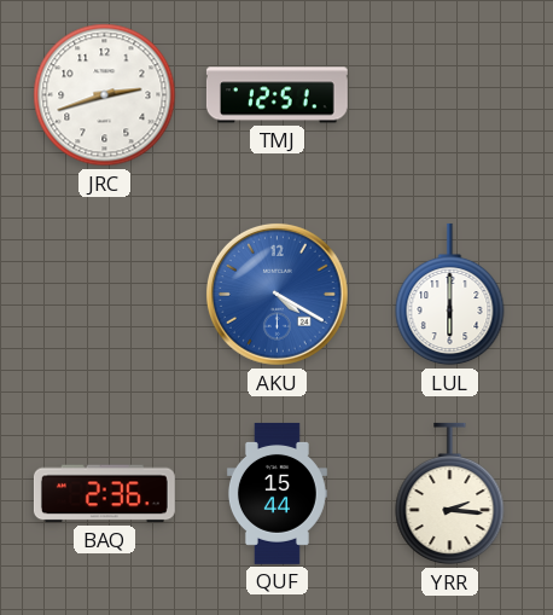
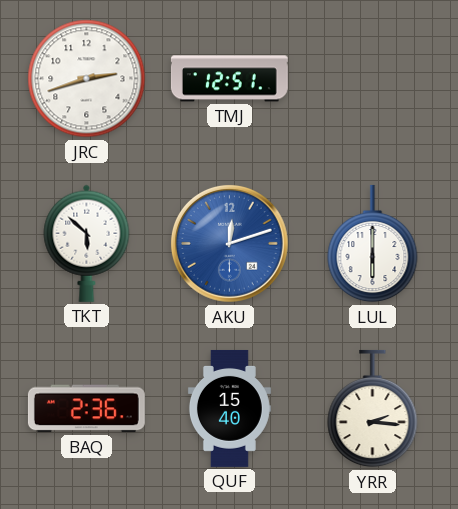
TKT: none -> 5:52 (87, 243)
AKU: 4:20 -> 12:12 (230, 244)
QUF: 15:44 -> 15:40 (229, 408)
